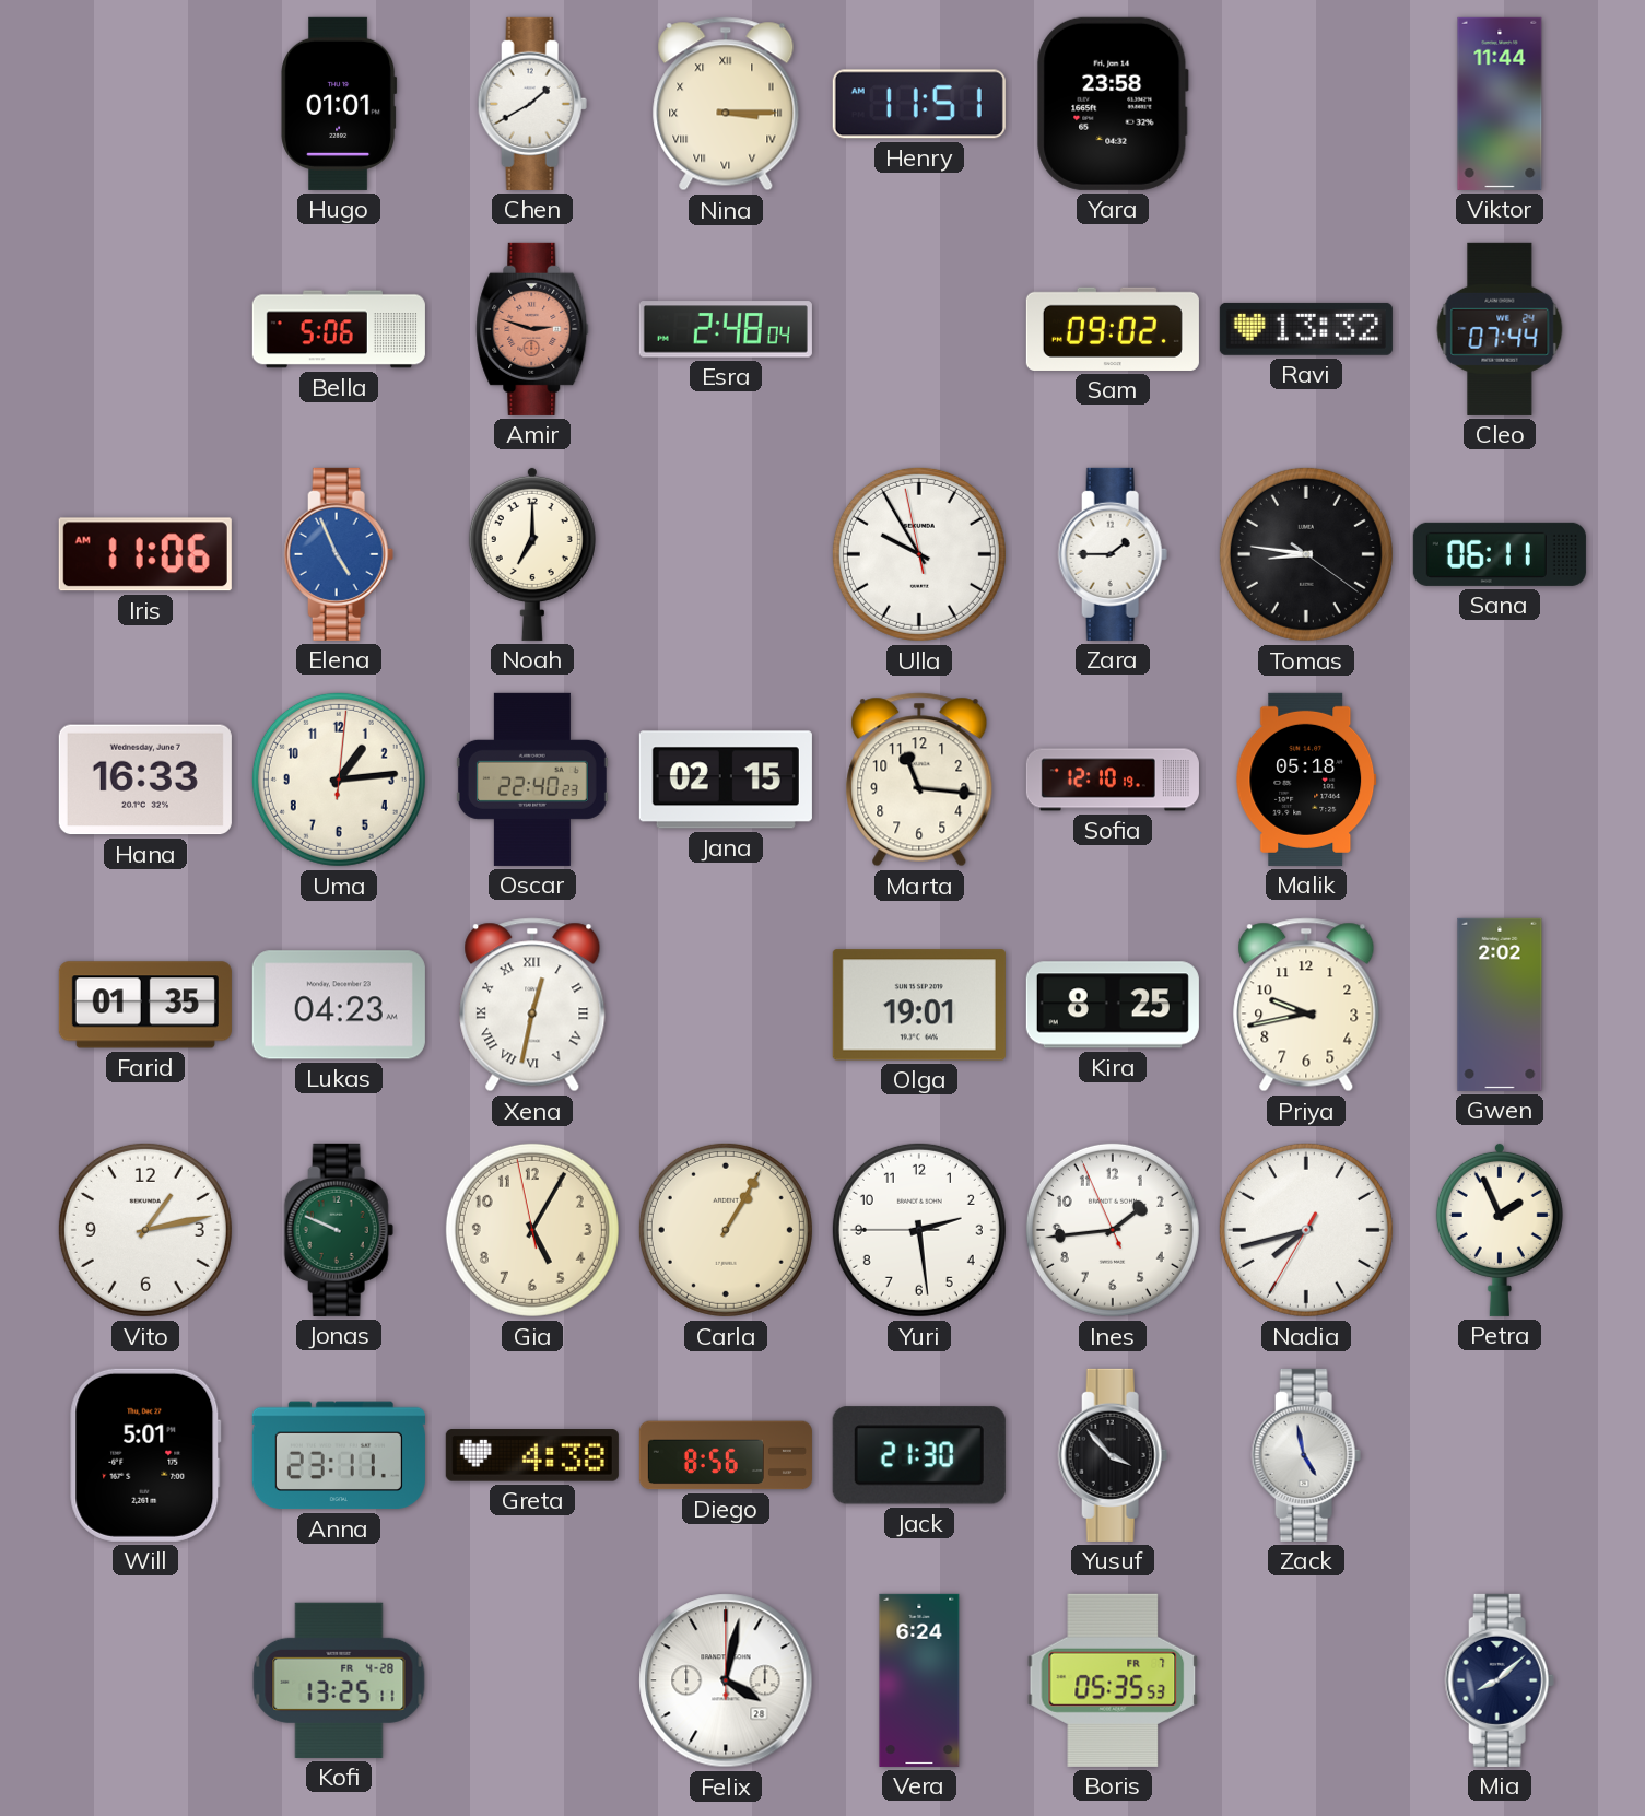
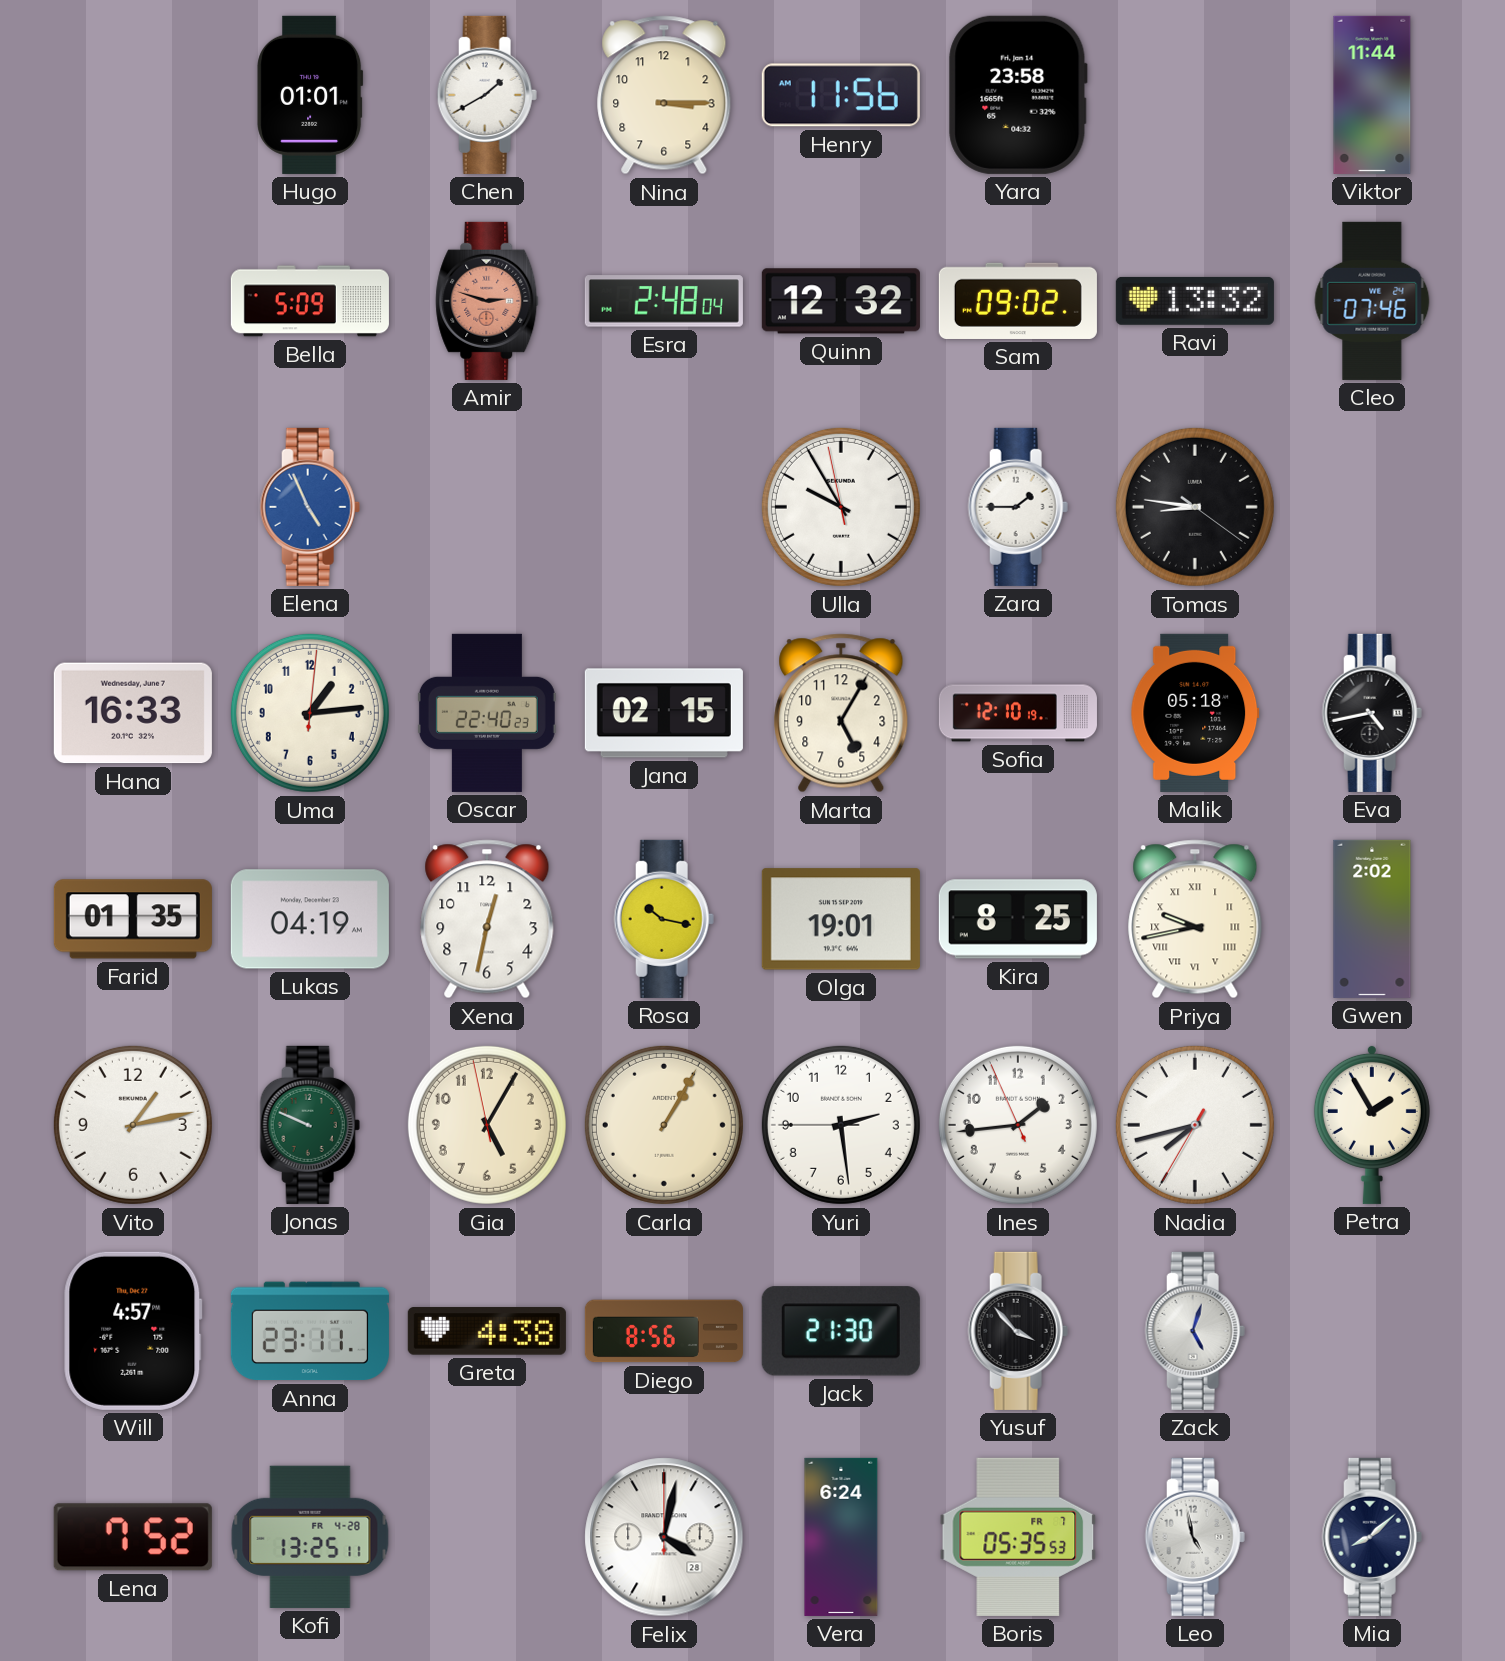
Nina numerals: Roman -> Arabic (664, 95)
Henry: 11:51 -> 11:56 (841, 95)
Bella: 5:06 -> 5:09 (310, 301)
Quinn: none -> 12:32 (841, 301)
Cleo: 07:44 -> 07:46 (1372, 301)
Iris: 11:06 -> none (145, 554)
Noah: 7:00 -> none (532, 553)
Sana: 06:11 -> none (1500, 554)
Marta: 11:16 -> 5:05 (841, 713)
Eva: none -> 4:43 (1372, 713)
Lukas: 04:23 -> 04:19 (310, 919)
Xena numerals: Roman -> Arabic (487, 919)
Rosa: none -> 10:17 (664, 919)
Priya numerals: Arabic -> Roman (1195, 919)
Petra: 1:56 -> 1:55 (1372, 1124)
Will: 5:01 -> 4:57 (133, 1331)
Zack: 4:58 -> 5:03 (1195, 1331)
Lena: none -> 7:52 (133, 1537)
Leo: none -> 4:58 (1195, 1537)
